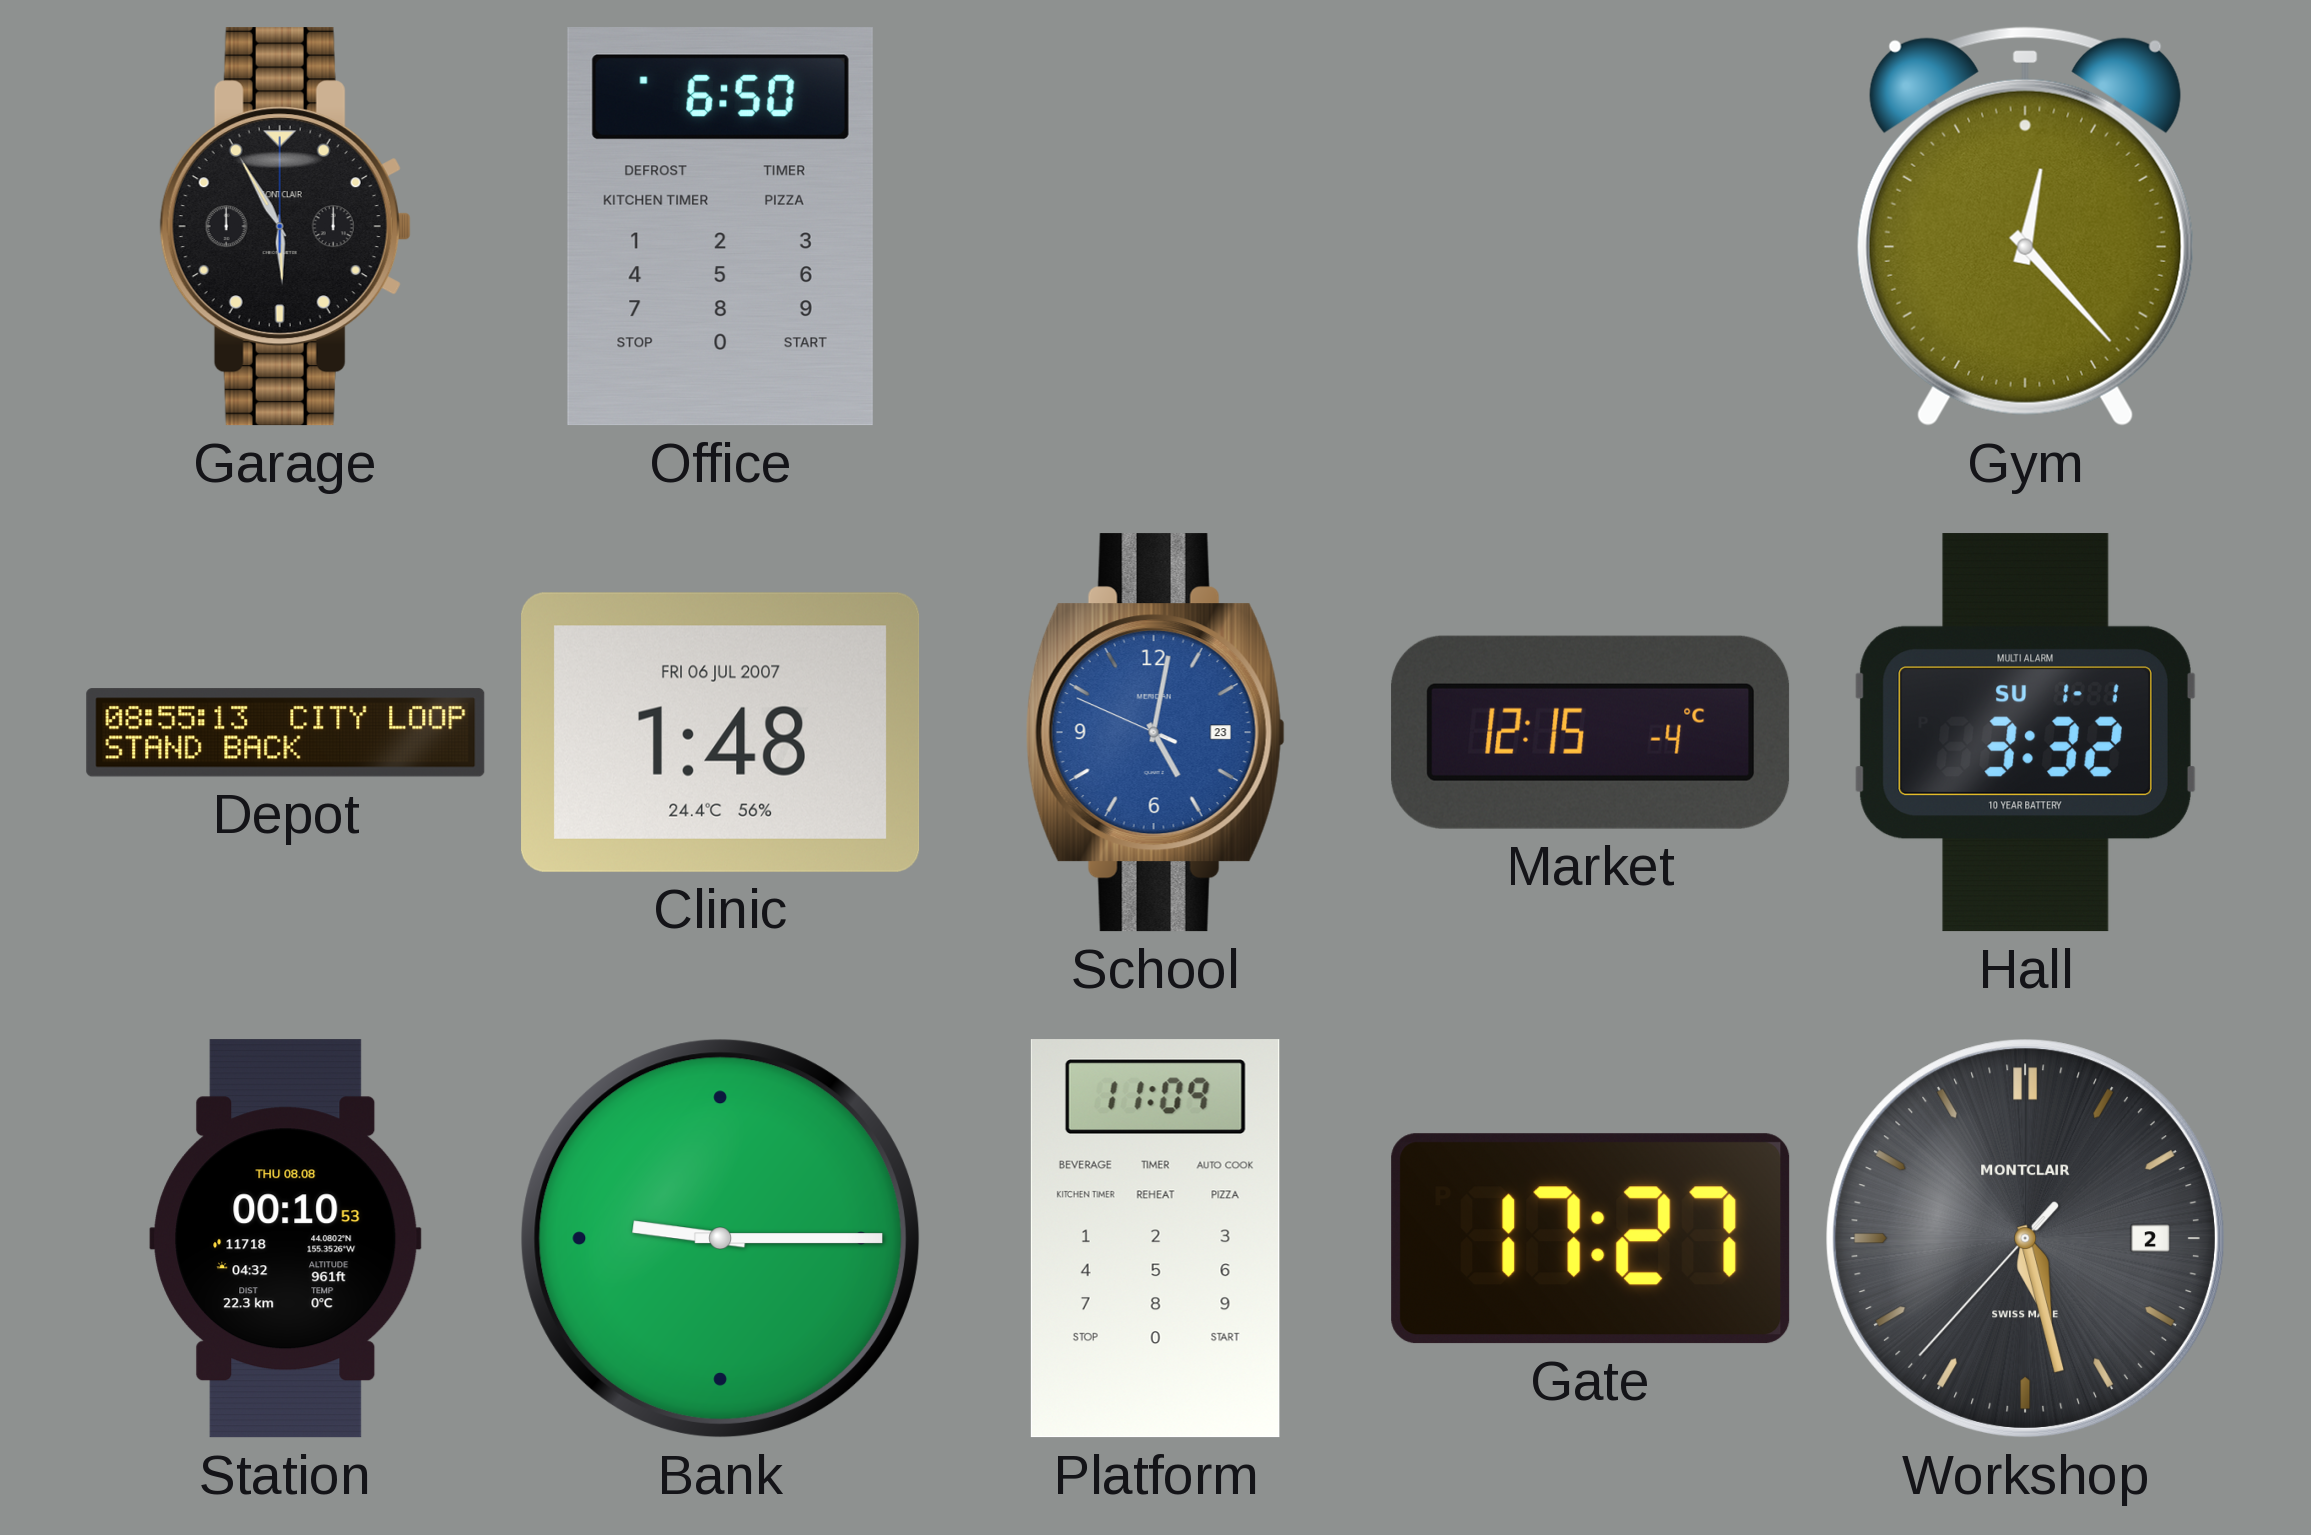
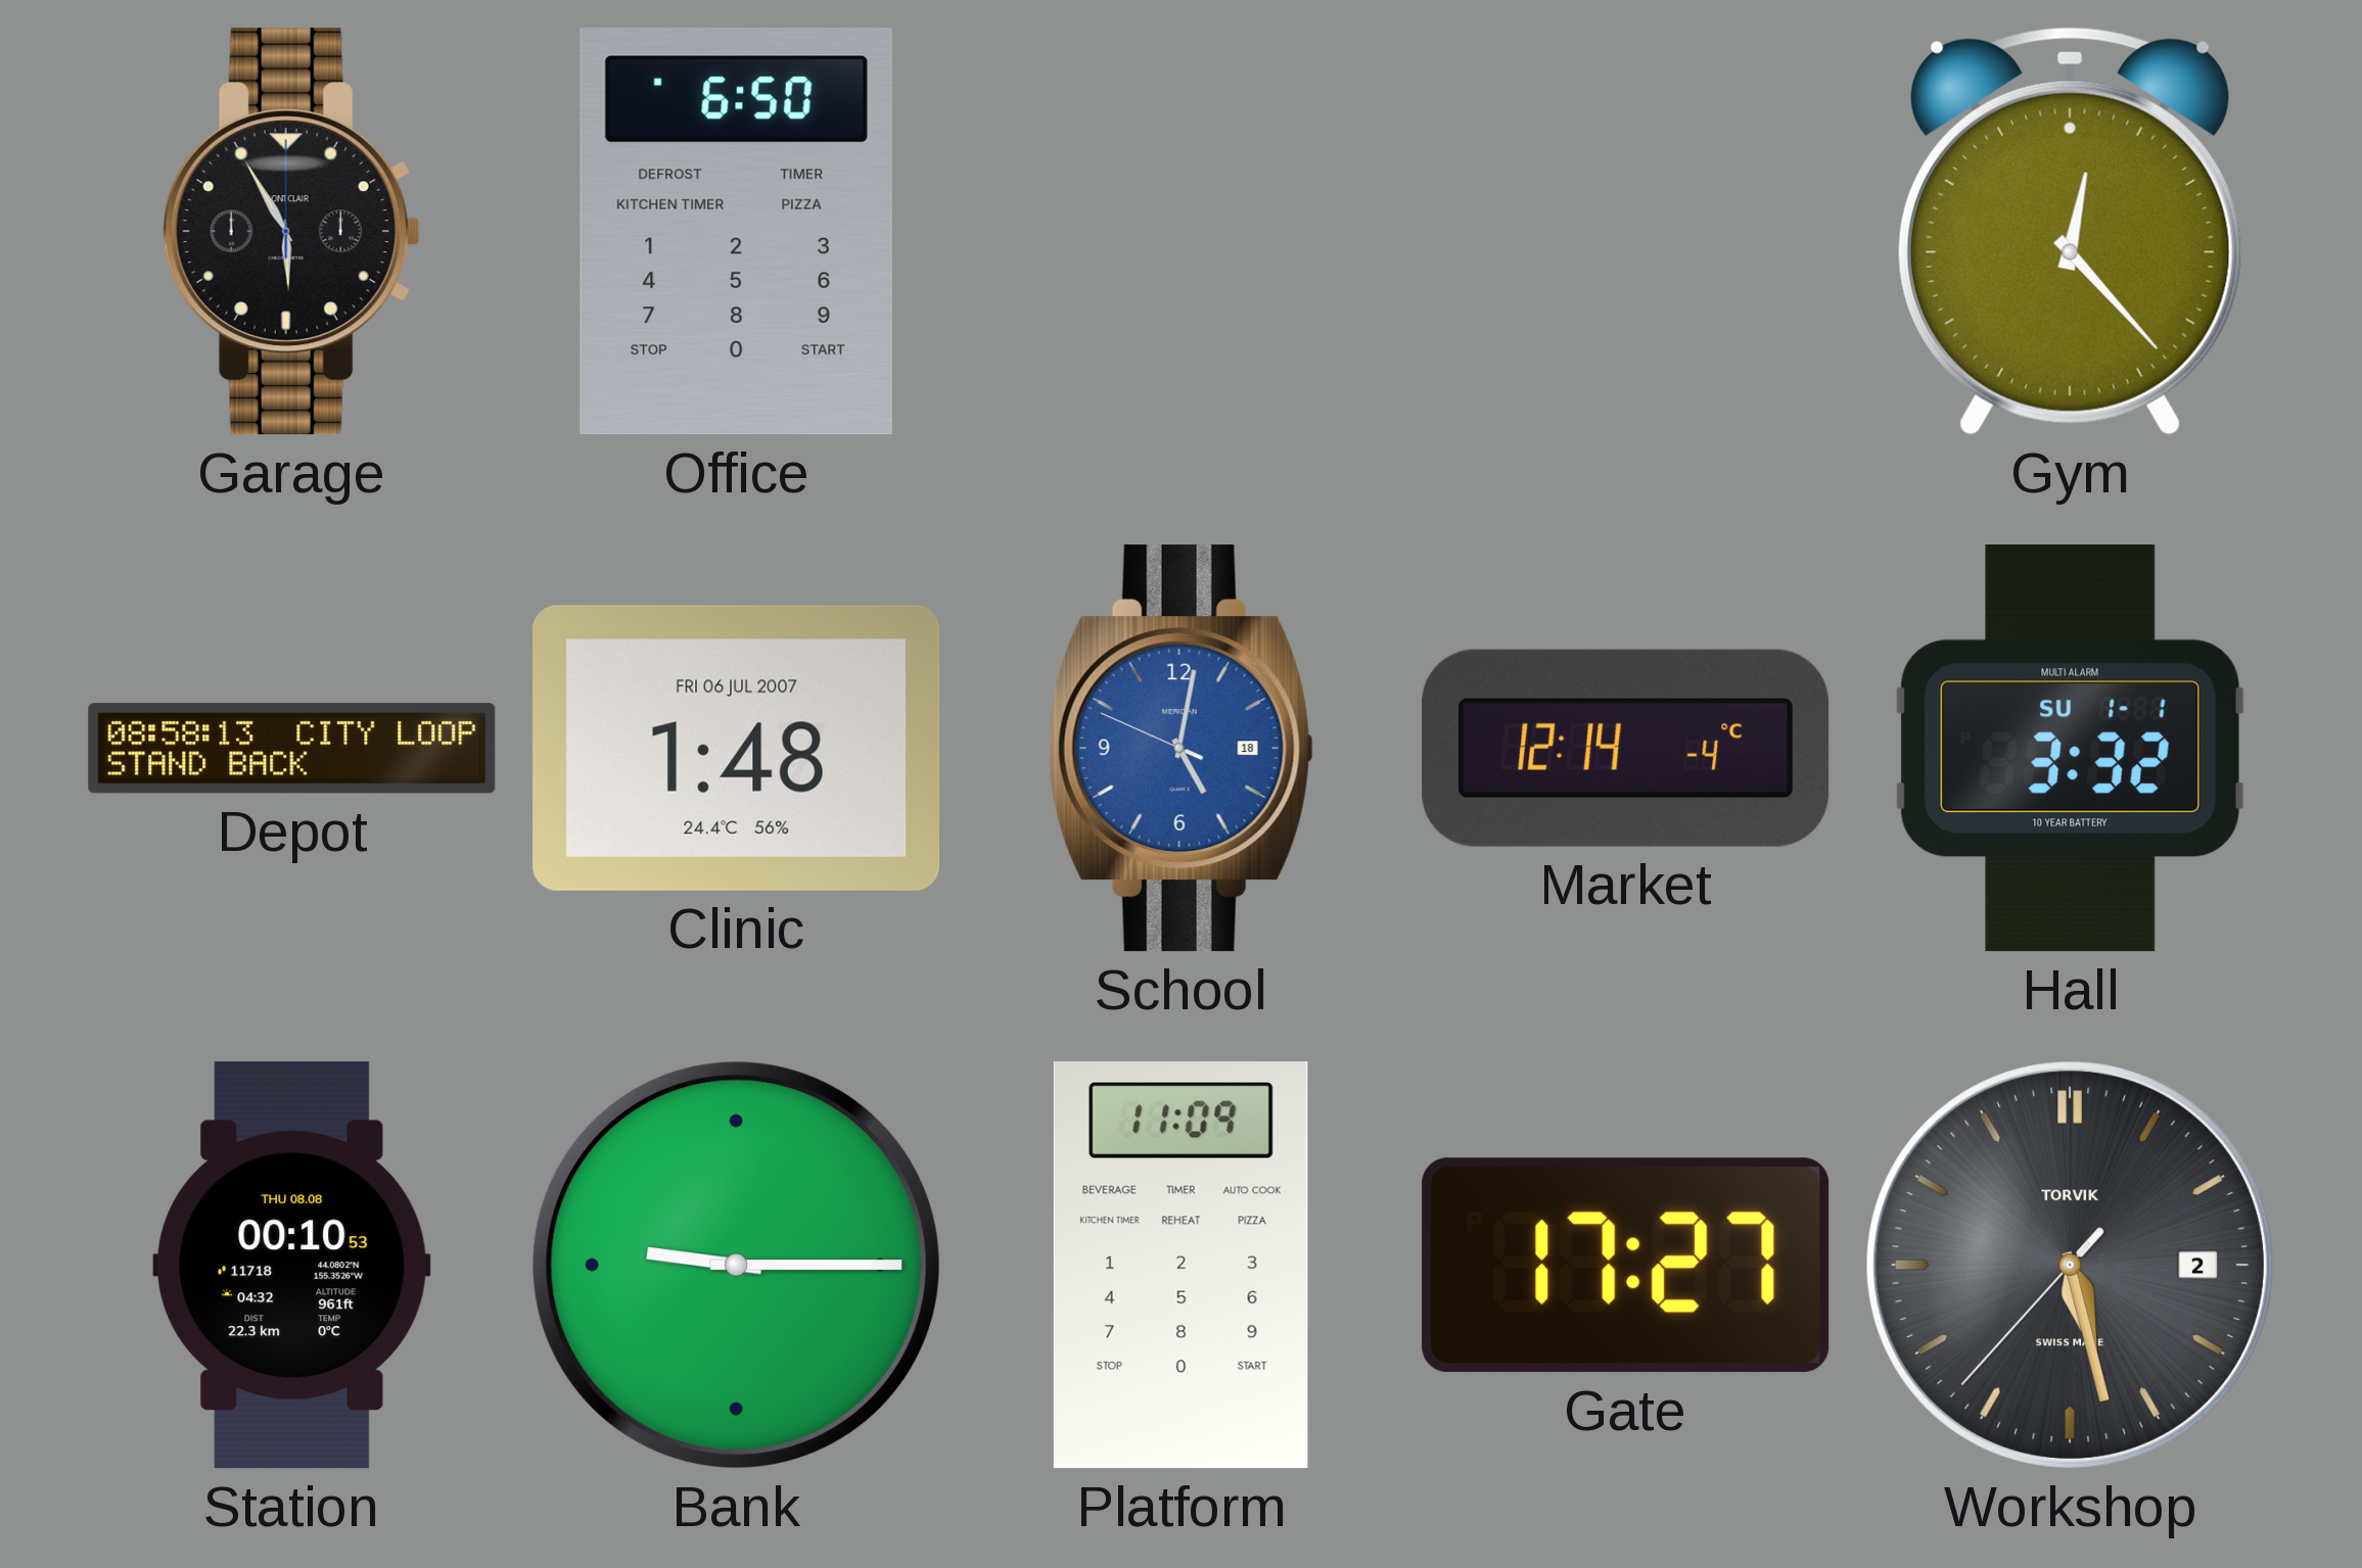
Depot: 08:55 -> 08:58 (292, 749)
School date: 23 -> 18 (1180, 749)
Market: 12:15 -> 12:14 (1626, 748)
Workshop brand: MONTCLAIR -> TORVIK (2070, 1265)
